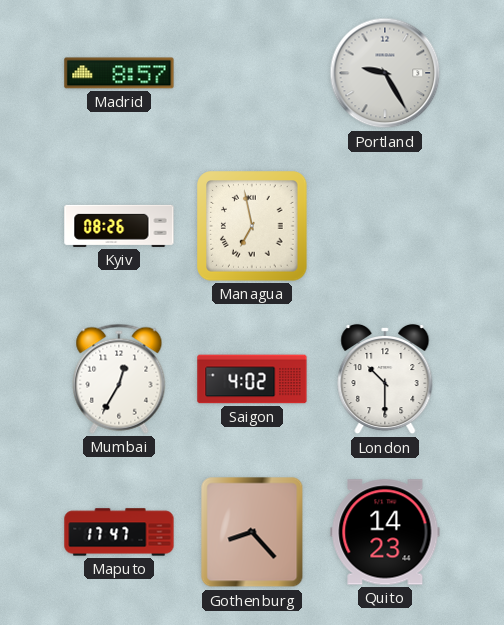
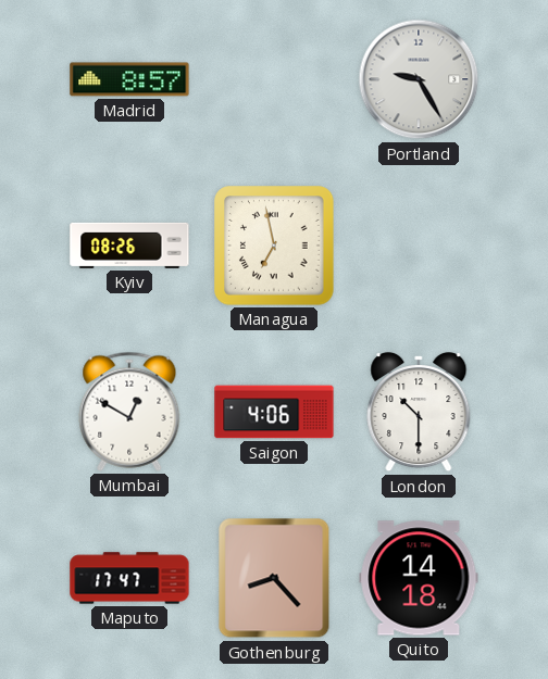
Mumbai: 12:35 -> 12:50 (129, 412)
Saigon: 4:02 -> 4:06 (274, 412)
Quito: 14:23 -> 14:18 (419, 578)
